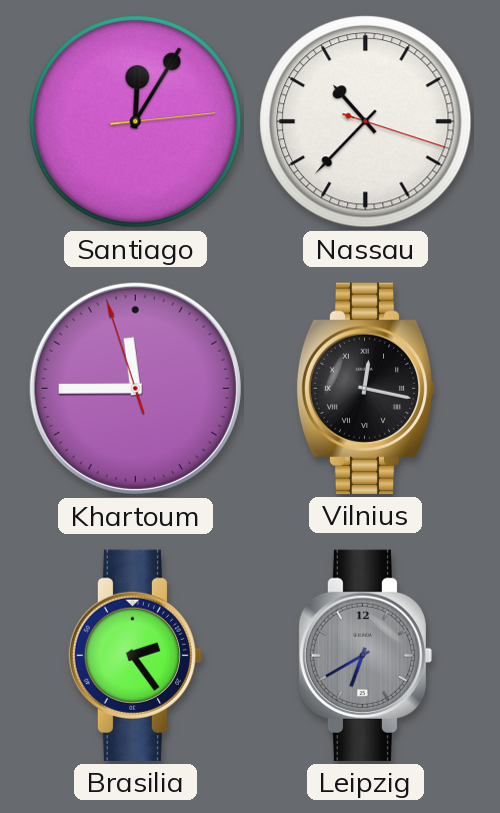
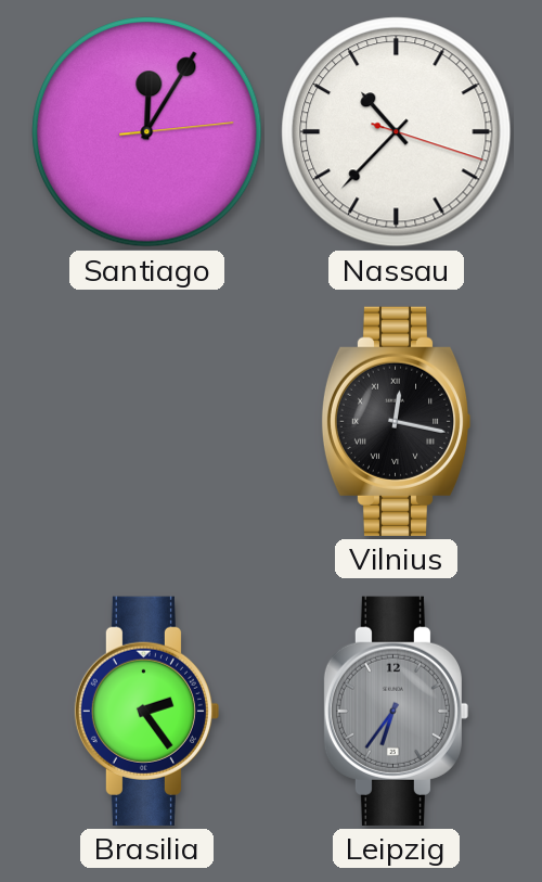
Khartoum: 11:44 -> none (135, 388)
Leipzig: 6:40 -> 6:36 (396, 711)
